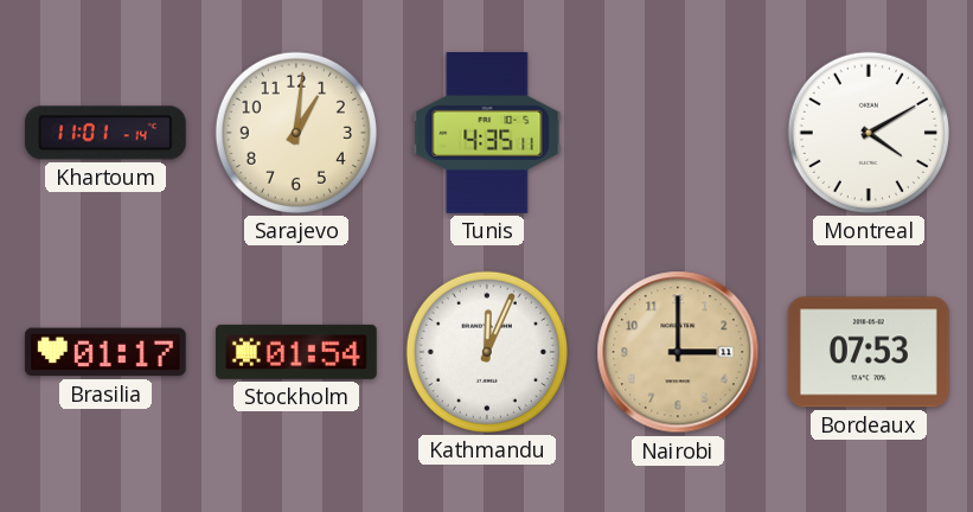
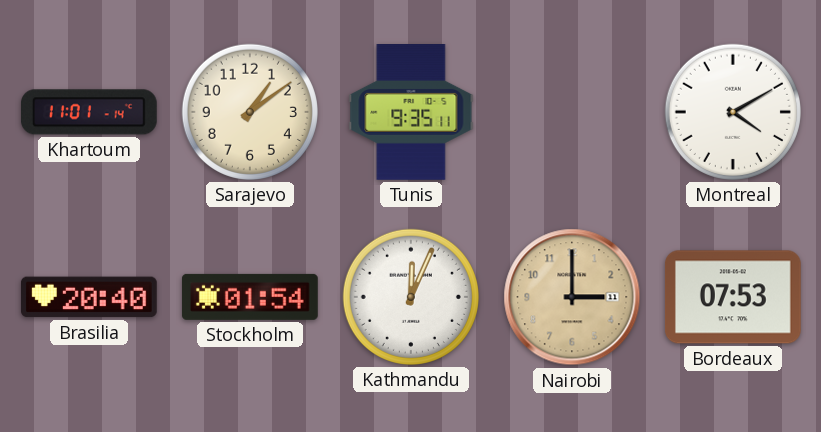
Sarajevo: 1:01 -> 1:09 (250, 112)
Tunis: 4:35 -> 9:35 (411, 113)
Brasilia: 01:17 -> 20:40 (89, 297)
